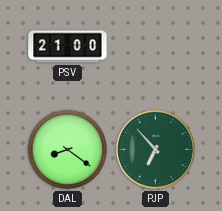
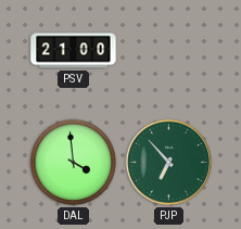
DAL: 8:21 -> 3:59 (74, 163)
